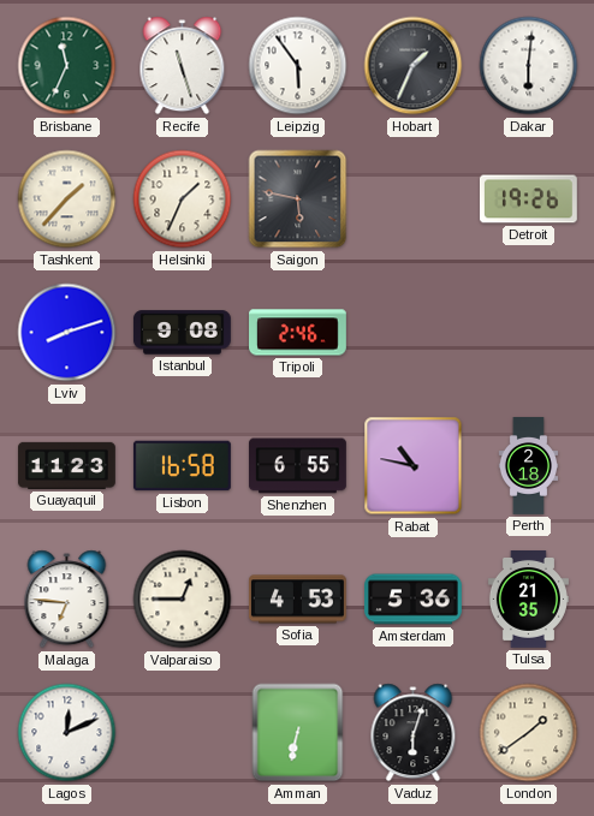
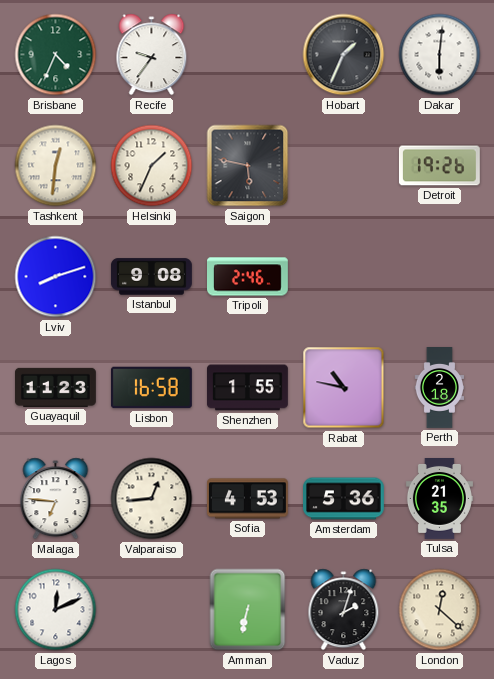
Brisbane: 11:34 -> 4:34 (56, 55)
Recife: 11:27 -> 9:36 (152, 55)
Leipzig: 5:54 -> none (298, 66)
Tashkent: 1:37 -> 12:31 (56, 166)
Shenzhen: 6:55 -> 1:55 (248, 388)
Valparaiso: 12:45 -> 12:44 (152, 499)
Vaduz: 6:03 -> 2:03 (344, 610)
London: 1:39 -> 12:22 (440, 610)
